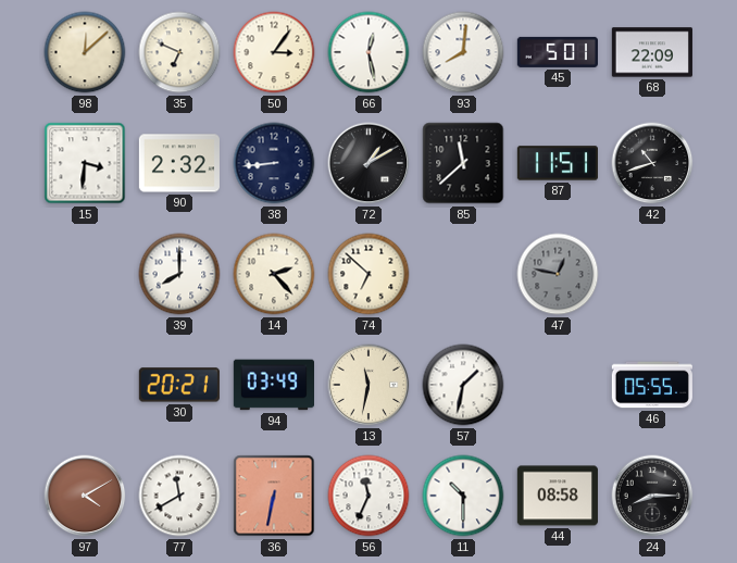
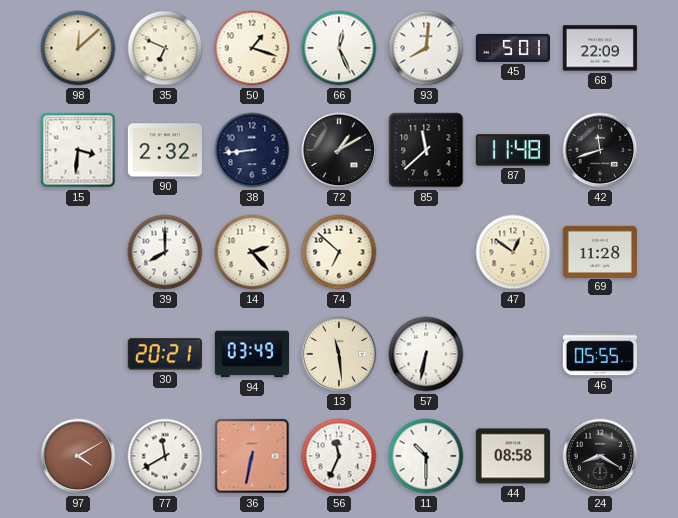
50: 3:06 -> 1:18 (252, 48)
66: 12:28 -> 12:26 (339, 48)
87: 11:51 -> 11:48 (513, 150)
42: 10:42 -> 11:42 (600, 150)
47: 12:47 -> 12:51 (513, 252)
47 dial: grey -> cream (513, 252)
69: none -> 11:28 (600, 251)
13: 11:32 -> 11:29 (339, 354)
57: 1:32 -> 6:32 (426, 354)
24: 8:15 -> 8:20 (600, 456)
